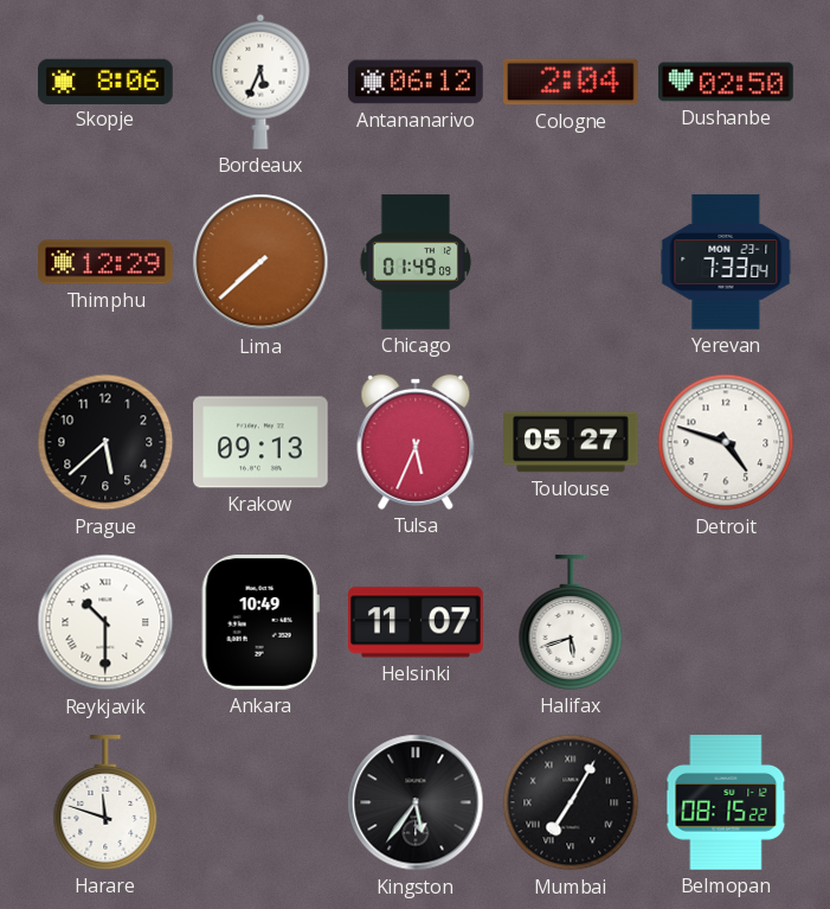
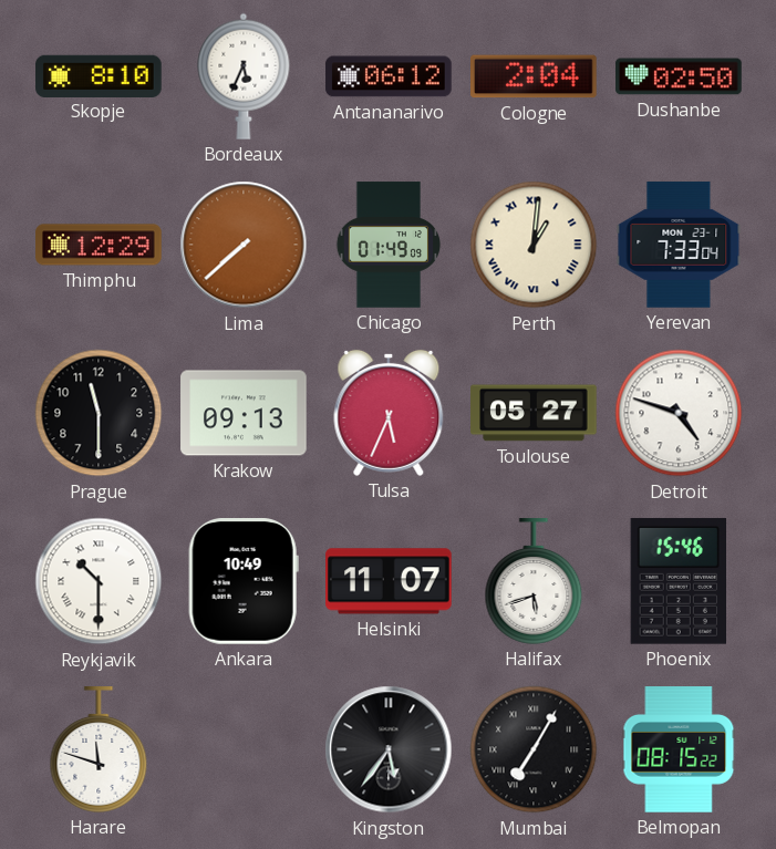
Skopje: 8:06 -> 8:10 (99, 75)
Perth: none -> 1:01 (534, 245)
Prague: 5:38 -> 11:30 (99, 413)
Phoenix: none -> 15:46 (677, 581)
